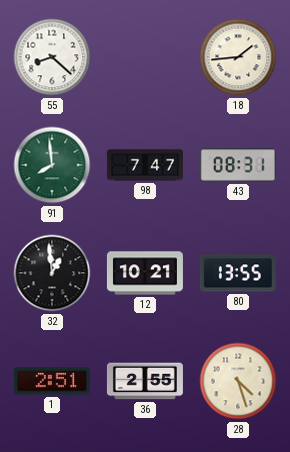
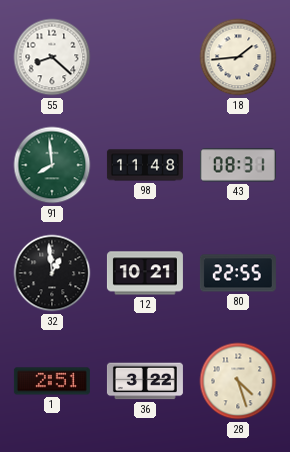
98: 7:47 -> 11:48 (145, 165)
80: 13:55 -> 22:55 (238, 273)
36: 2:55 -> 3:22 (145, 381)
